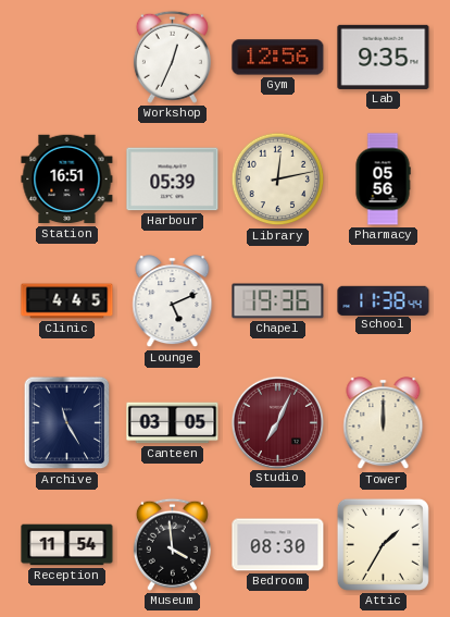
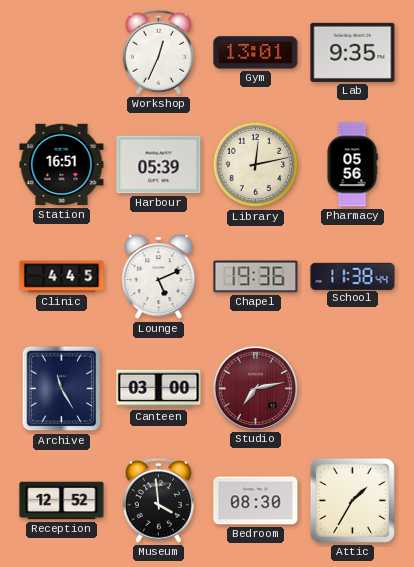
Gym: 12:56 -> 13:01 (256, 53)
Canteen: 03:05 -> 03:00 (159, 389)
Studio: 7:04 -> 7:13 (255, 388)
Tower: 12:00 -> none (384, 423)
Reception: 11:54 -> 12:52 (62, 501)
